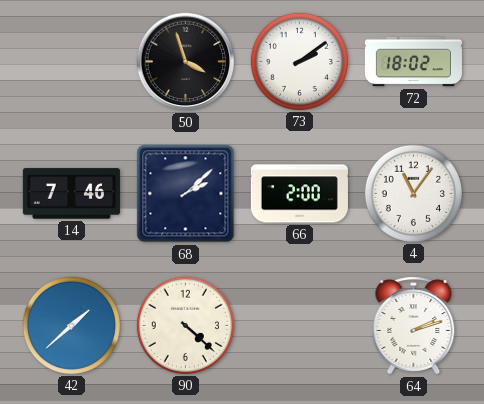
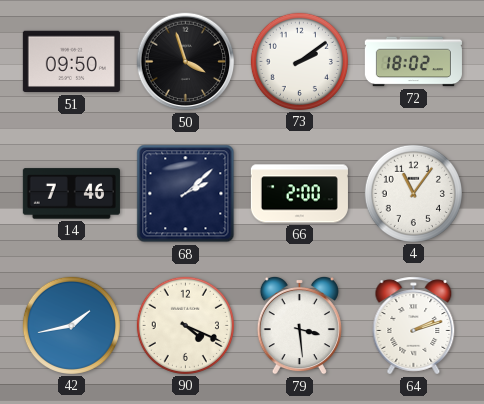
51: none -> 09:50 (71, 62)
42: 1:38 -> 1:43 (71, 325)
90: 4:22 -> 4:19 (185, 325)
79: none -> 3:29 (299, 325)
